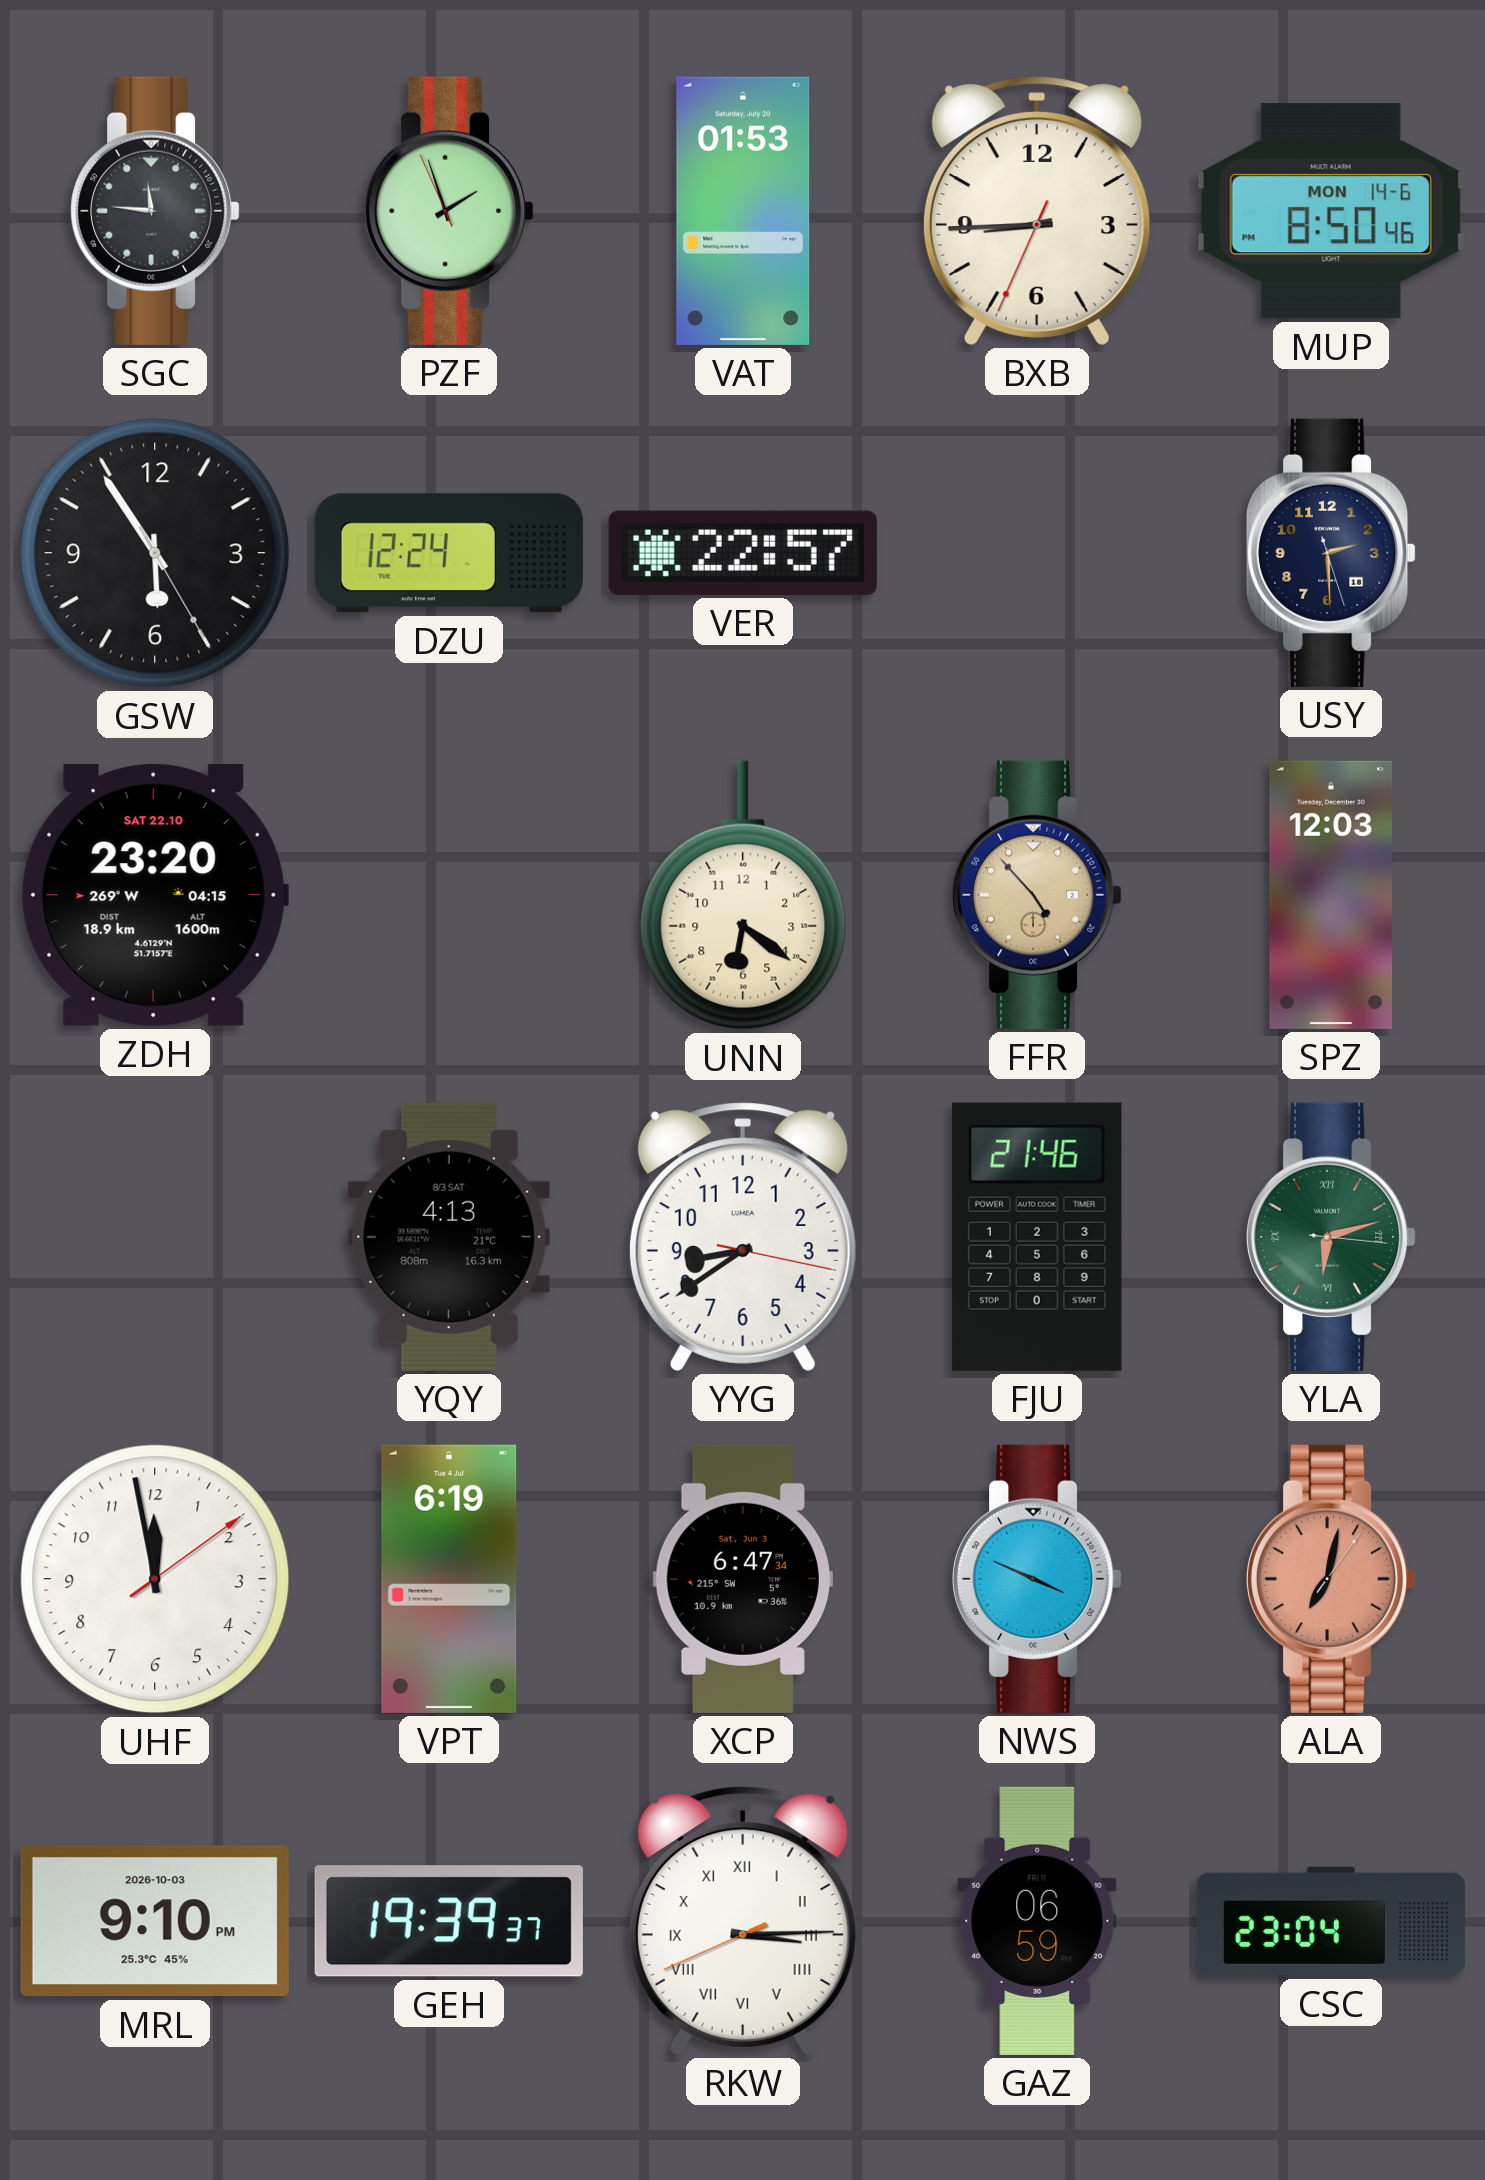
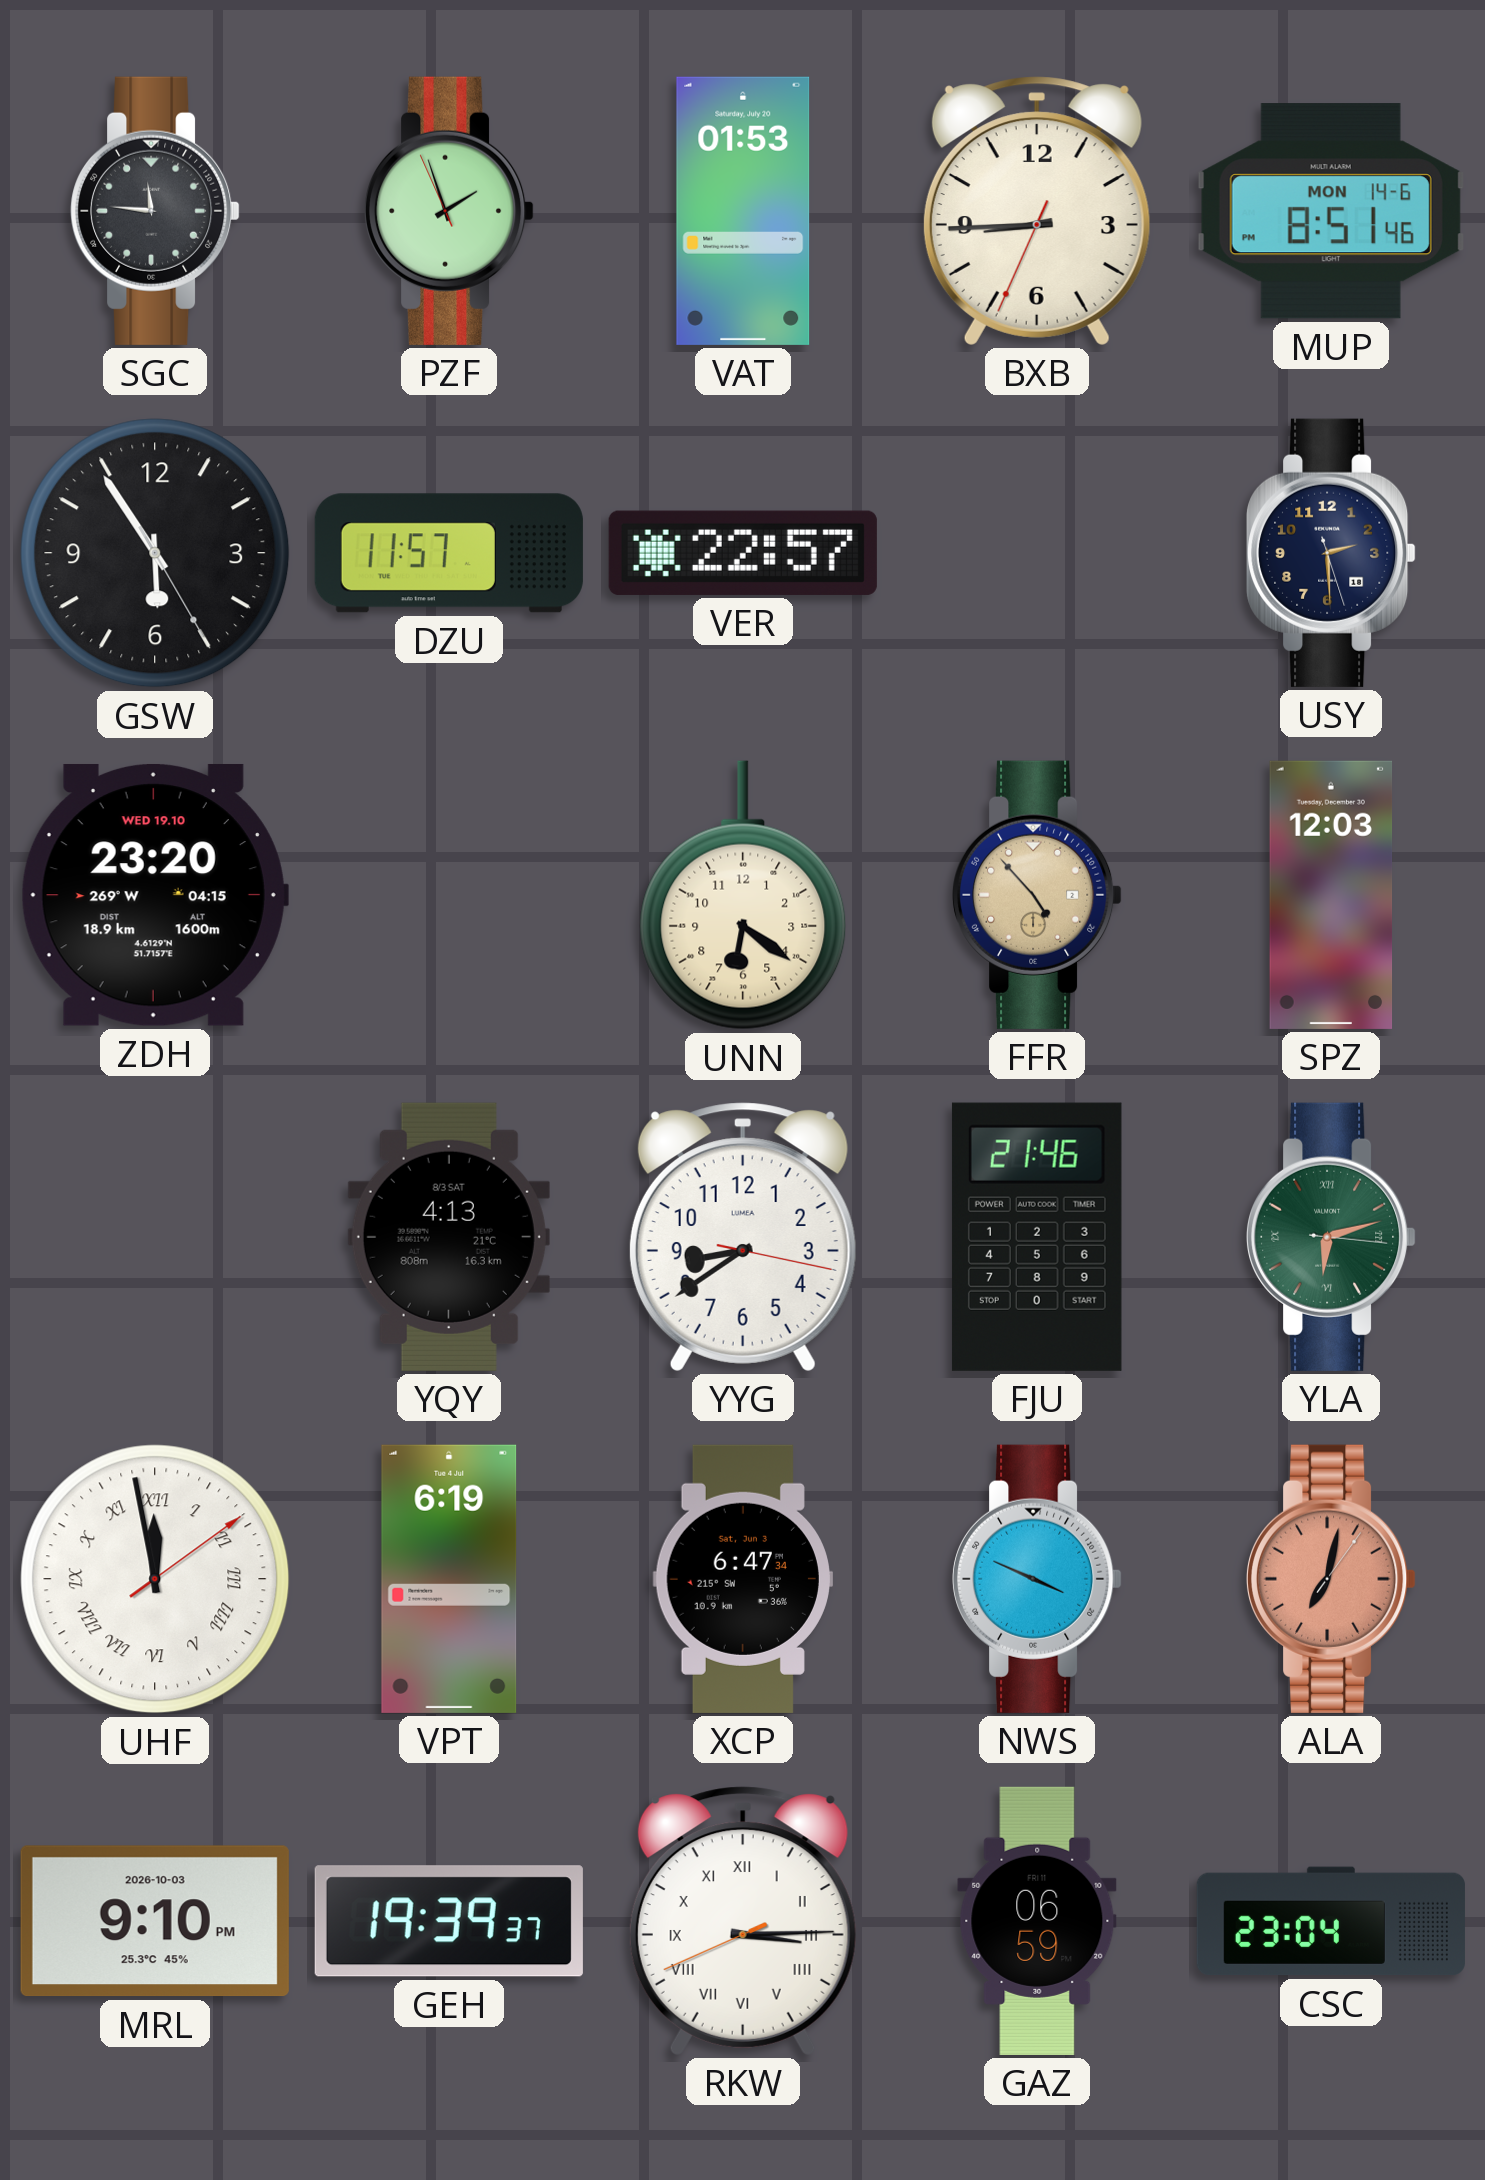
MUP: 8:50 -> 8:51 (1331, 211)
DZU: 12:24 -> 11:57 (449, 553)
ZDH date: SAT 22.10 -> WED 19.10 (155, 895)
UHF numerals: Arabic -> Roman (155, 1579)
